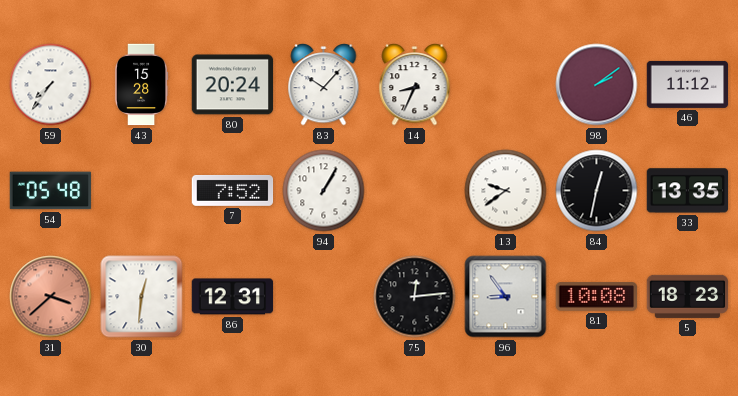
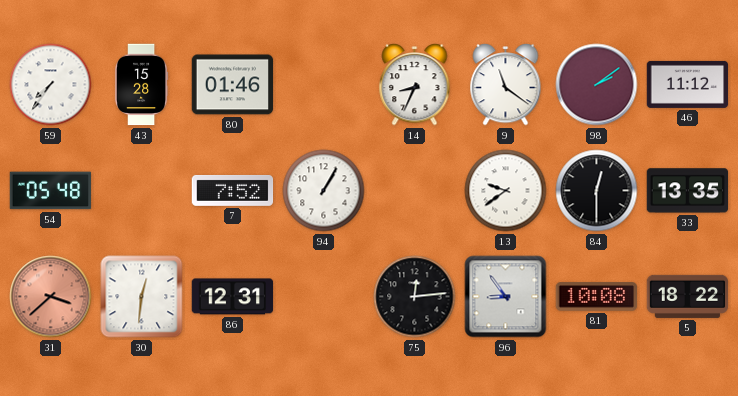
80: 20:24 -> 01:46 (233, 85)
83: 10:07 -> none (324, 85)
9: none -> 11:21 (506, 85)
84: 12:32 -> 12:30 (597, 191)
5: 18:23 -> 18:22 (688, 296)
